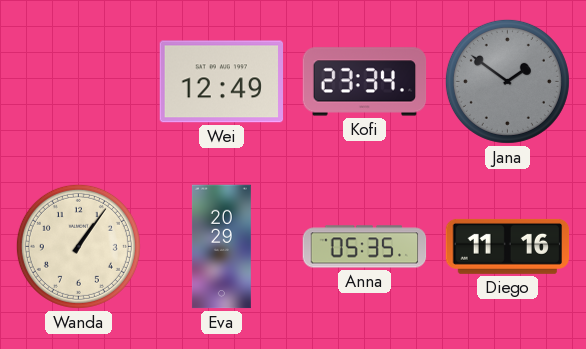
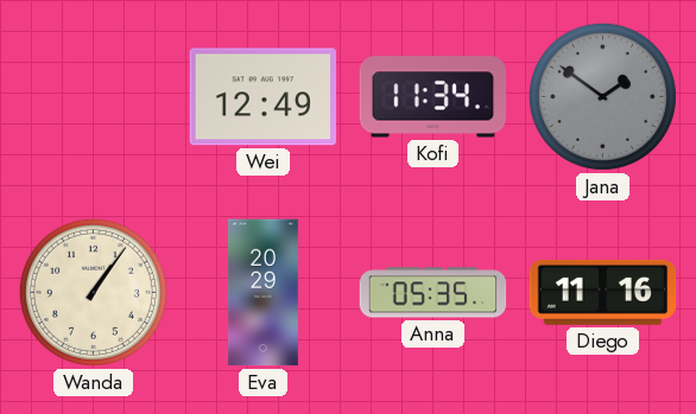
Kofi: 23:34 -> 11:34 (434, 97)
